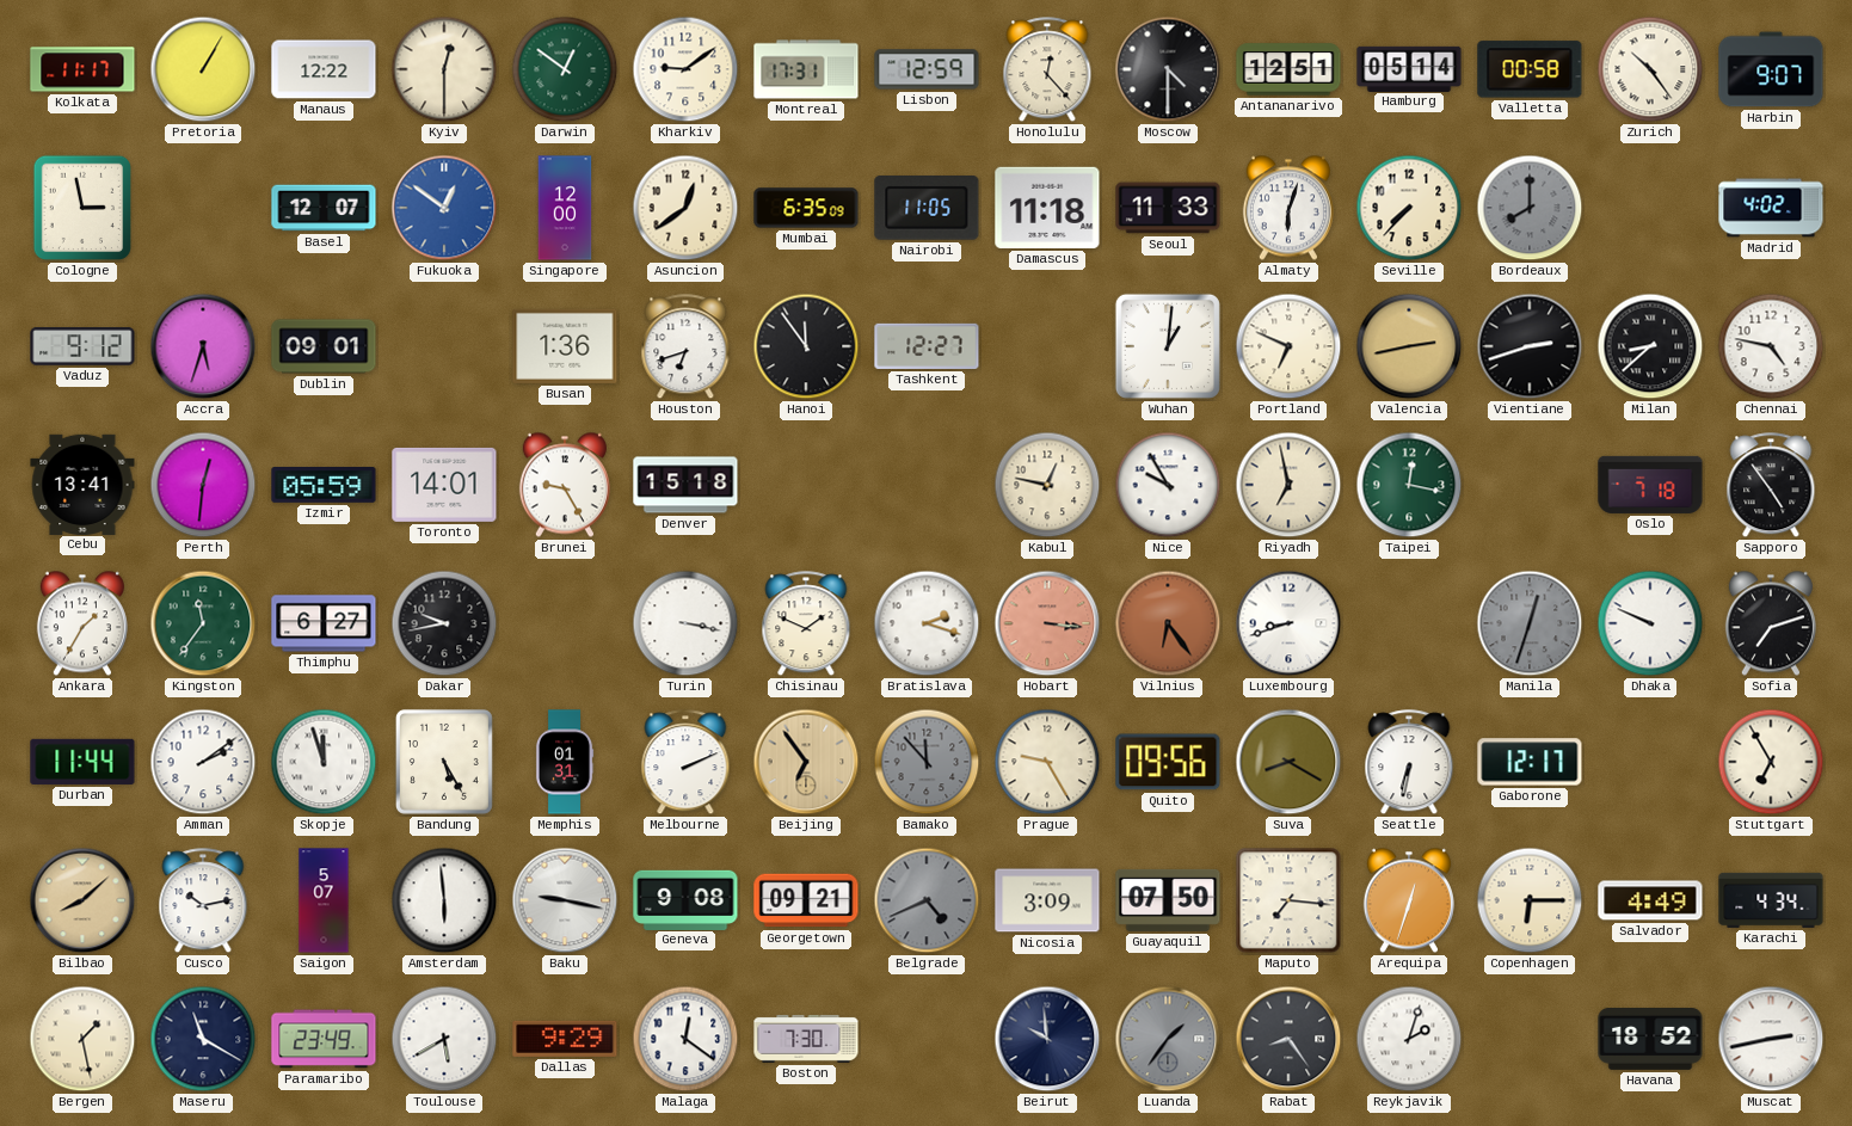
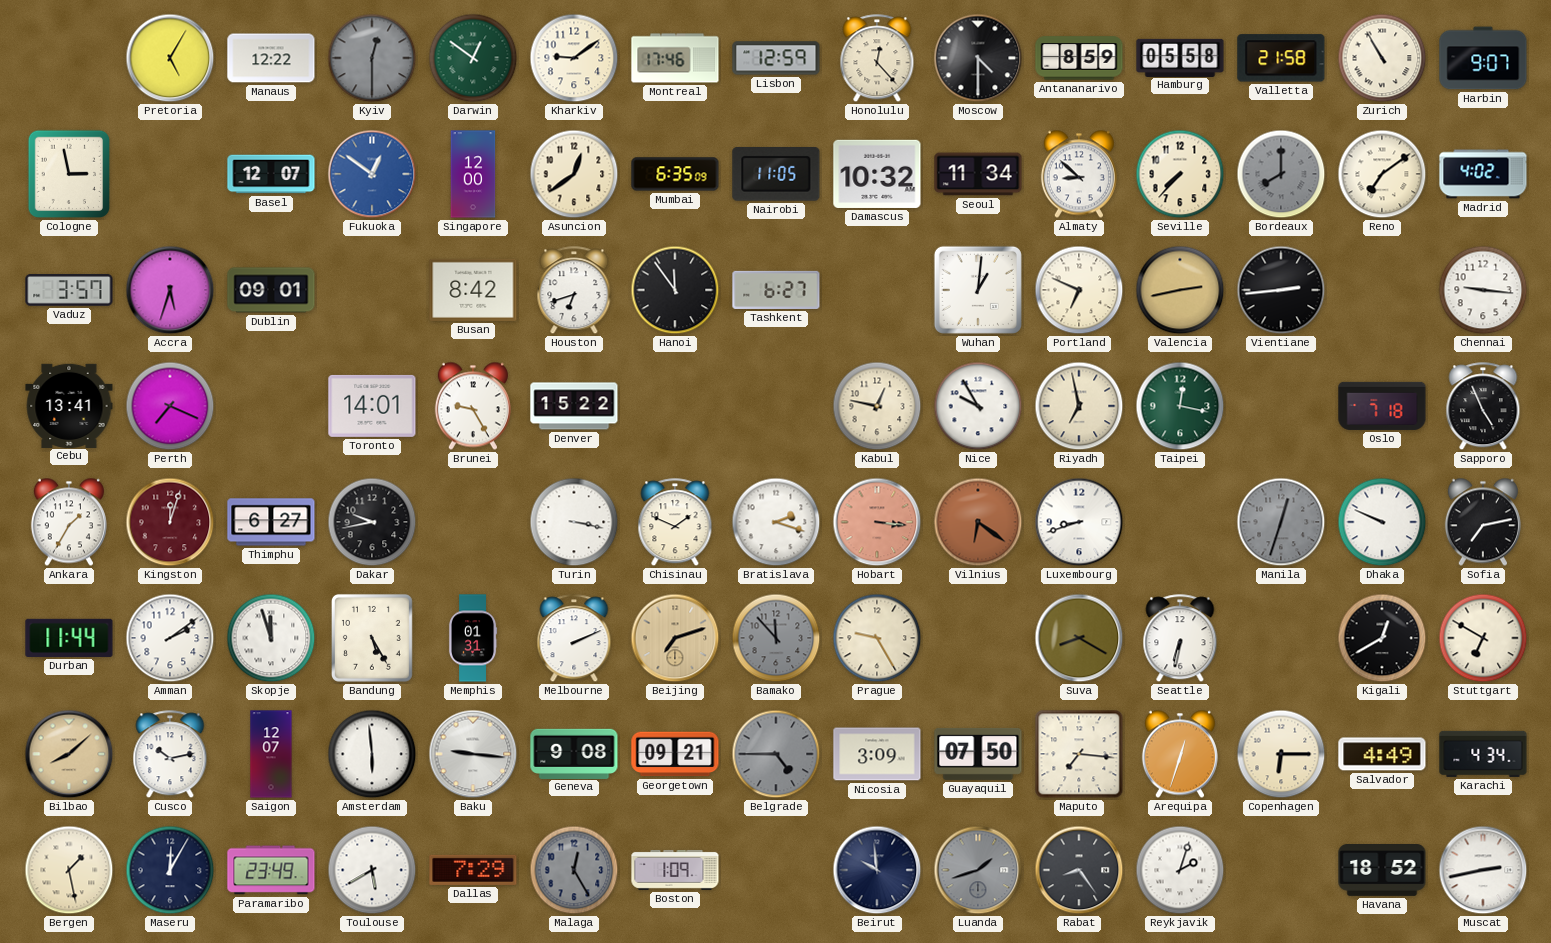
Kolkata: 11:17 -> none (82, 69)
Pretoria: 1:05 -> 5:05 (170, 58)
Kyiv dial: cream -> grey (372, 58)
Montreal: 17:31 -> 17:46 (675, 58)
Antananarivo: 12:51 -> 8:59 (1079, 58)
Hamburg: 05:14 -> 05:58 (1180, 57)
Valletta: 00:58 -> 21:58 (1281, 58)
Zurich: 10:24 -> 10:55 (1382, 58)
Damascus: 11:18 -> 10:32 (877, 174)
Seoul: 11:33 -> 11:34 (978, 174)
Almaty: 6:03 -> 8:52 (1079, 174)
Reno: none -> 7:09 (1382, 174)
Vaduz: 9:12 -> 3:57 (69, 290)
Busan: 1:36 -> 8:42 (473, 290)
Tashkent: 12:27 -> 6:27 (776, 290)
Vientiane: 2:42 -> 2:44 (1281, 290)
Milan: 8:38 -> none (1650, 346)
Chennai: 4:47 -> 9:16 (1483, 290)
Perth: 12:31 -> 7:19 (170, 406)
Izmir: 05:59 -> none (324, 486)
Denver: 15:18 -> 15:22 (574, 406)
Sapporo: 4:54 -> 4:56 (1483, 407)
Kingston: 11:36 -> 12:03 (170, 522)
Kingston dial: green -> burgundy (170, 522)
Vilnius: 6:24 -> 6:21 (978, 522)
Sofia: 7:12 -> 7:13 (1483, 522)
Beijing: 6:54 -> 7:12 (675, 638)
Quito: 09:56 -> none (1168, 762)
Gaborone: 12:17 -> none (1530, 762)
Kigali: none -> 12:40 (1382, 638)
Stuttgart: 6:55 -> 6:50 (1483, 638)
Saigon: 5:07 -> 12:07 (271, 754)
Baku: 9:17 -> 9:16 (473, 754)
Belgrade: 4:41 -> 4:45 (776, 754)
Maseru: 11:20 -> 12:05 (170, 870)
Dallas: 9:29 -> 7:29 (473, 870)
Malaga: 12:21 -> 12:25 (574, 870)
Malaga dial: white -> grey (574, 870)
Boston: 7:30 -> 1:09 (675, 870)
Luanda: 1:36 -> 1:42 (978, 870)
